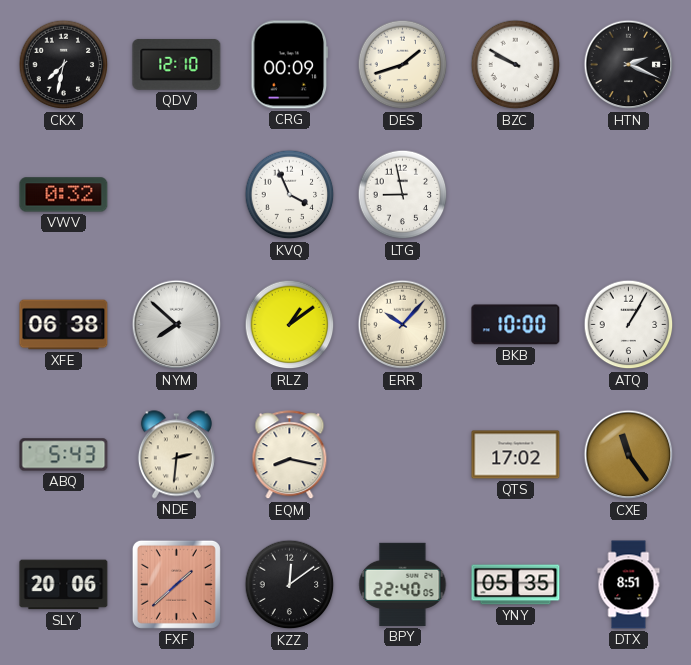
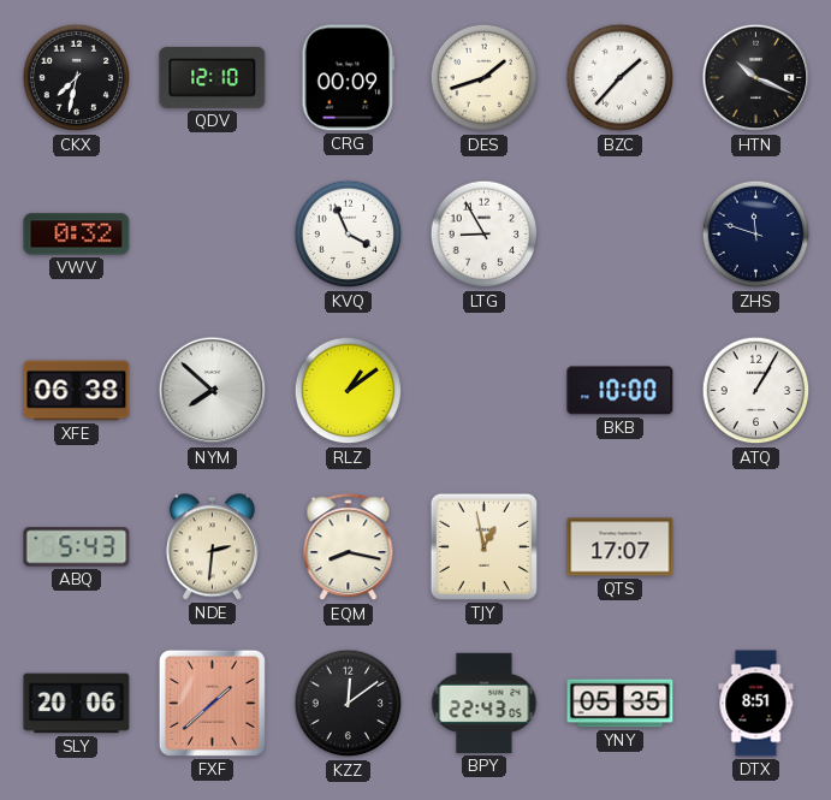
BZC: 9:50 -> 1:37 (621, 78)
HTN: 2:19 -> 10:19 (756, 78)
LTG: 8:58 -> 8:55 (485, 235)
ZHS: none -> 11:48 (756, 235)
ERR: 10:07 -> none (403, 325)
TJY: none -> 12:58 (483, 546)
QTS: 17:02 -> 17:07 (621, 547)
CXE: 11:24 -> none (629, 455)
BPY: 22:40 -> 22:43 (485, 703)
